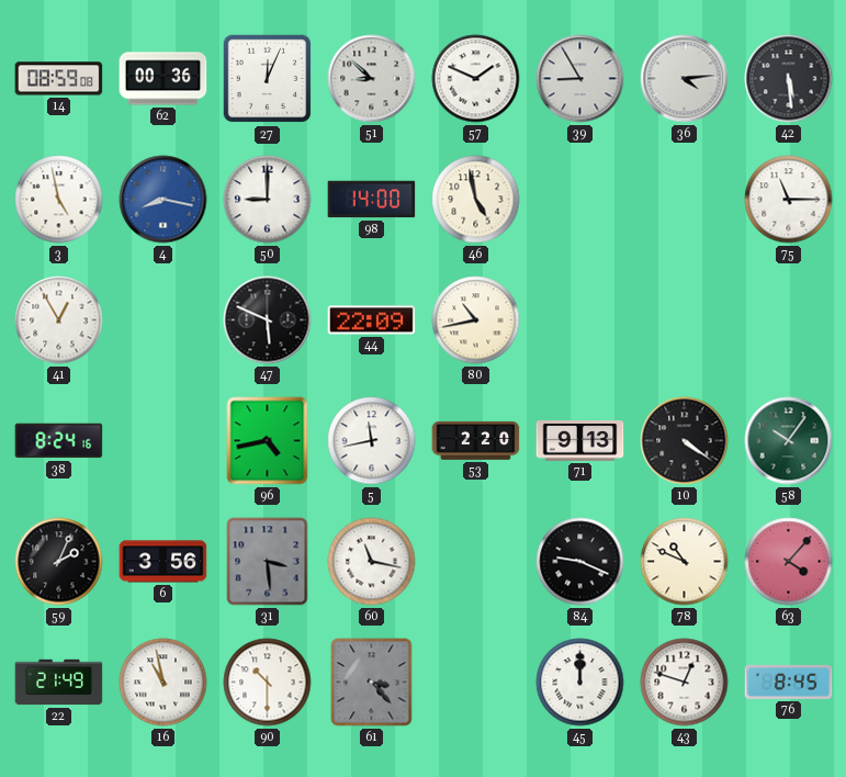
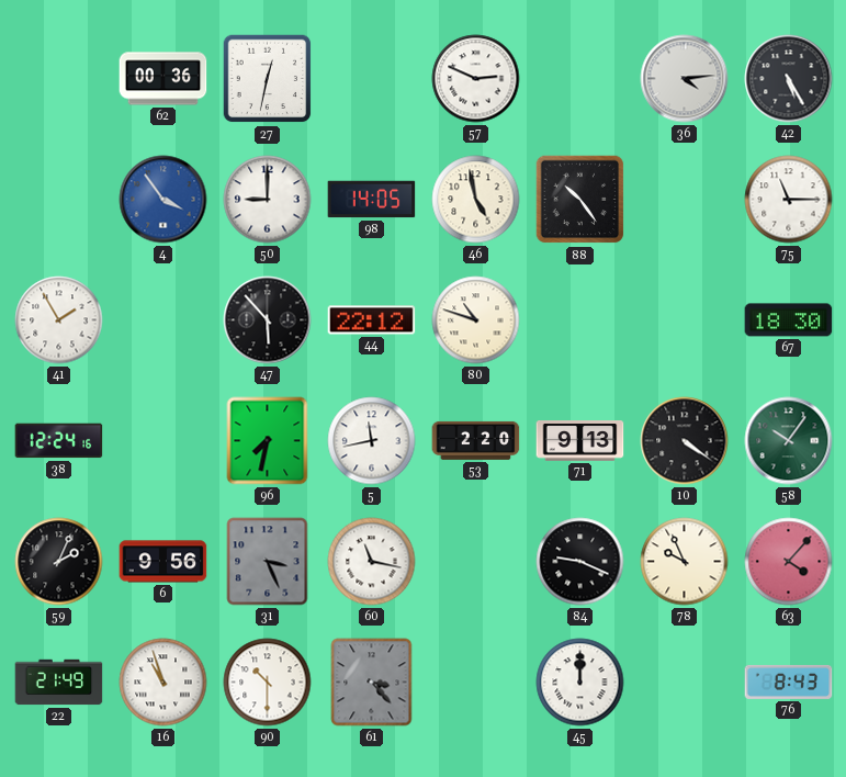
14: 08:59 -> none (59, 79)
27: 12:04 -> 12:32 (268, 79)
51: 8:52 -> none (372, 79)
57: 1:49 -> 2:49 (476, 79)
39: 8:55 -> none (580, 79)
42: 5:29 -> 5:25 (789, 79)
3: 4:58 -> none (59, 200)
4: 8:17 -> 3:54 (163, 200)
98: 14:00 -> 14:05 (372, 200)
88: none -> 10:24 (580, 200)
41: 12:55 -> 1:55 (59, 320)
47: 5:49 -> 5:53 (268, 320)
44: 22:09 -> 22:12 (372, 320)
80: 10:43 -> 10:48 (476, 320)
67: none -> 18:30 (789, 320)
38: 8:24 -> 12:24 (59, 441)
96: 4:43 -> 7:32 (268, 441)
6: 3:56 -> 9:56 (163, 562)
31: 3:29 -> 3:26 (268, 562)
78: 10:49 -> 9:56 (685, 562)
16: 10:58 -> 10:57 (163, 683)
43: 12:48 -> none (685, 683)
76: 8:45 -> 8:43 (789, 682)
